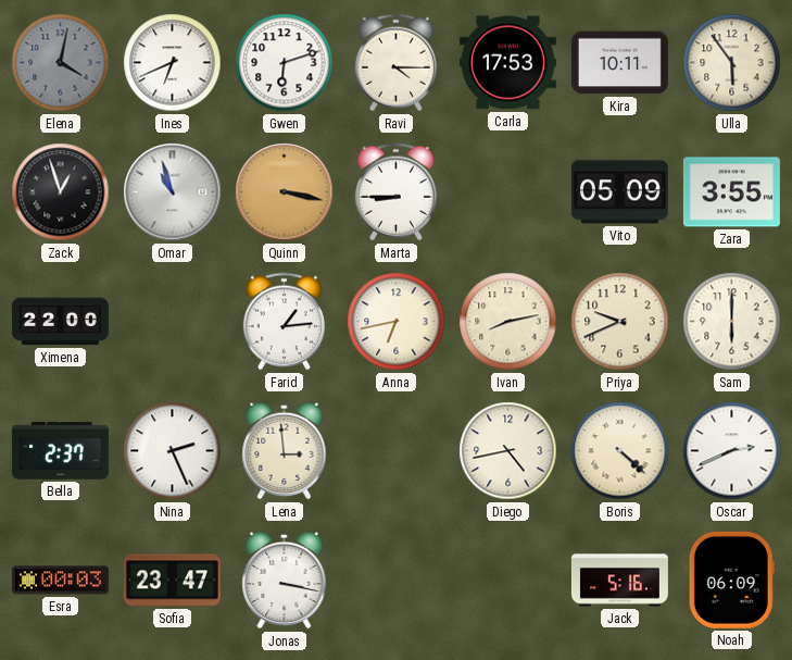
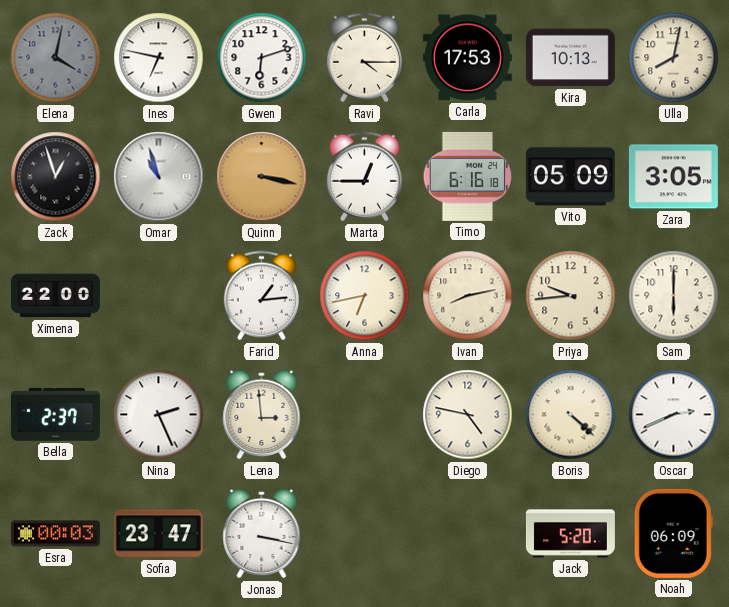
Ines: 6:41 -> 6:47 (159, 58)
Kira: 10:11 -> 10:13 (570, 58)
Ulla: 5:54 -> 8:02 (674, 58)
Marta: 8:45 -> 12:45 (364, 177)
Timo: none -> 6:16 (467, 176)
Zara: 3:55 -> 3:05 (673, 177)
Priya: 9:41 -> 9:44 (571, 296)
Diego: 4:43 -> 4:47 (468, 415)
Jack: 5:16 -> 5:20 (570, 534)
